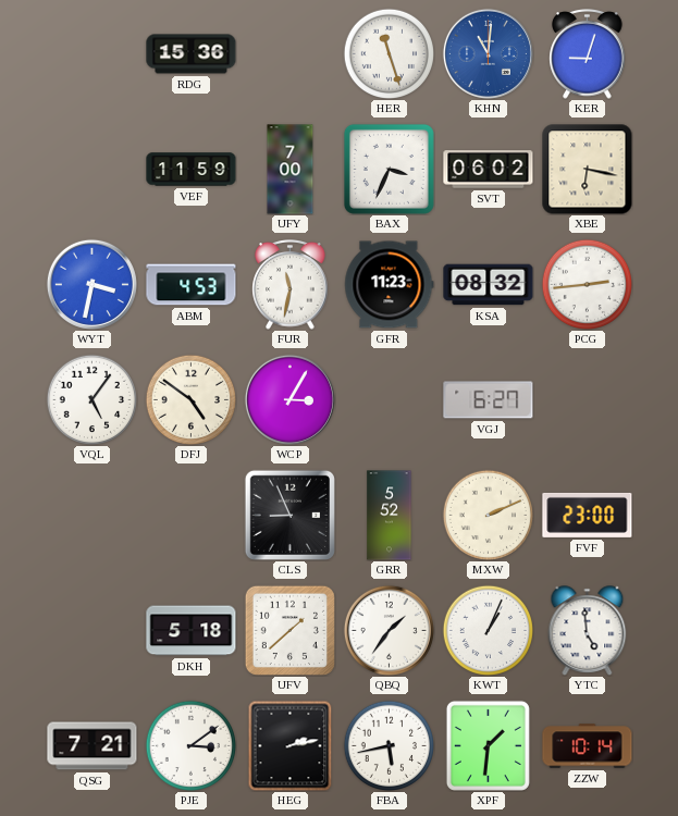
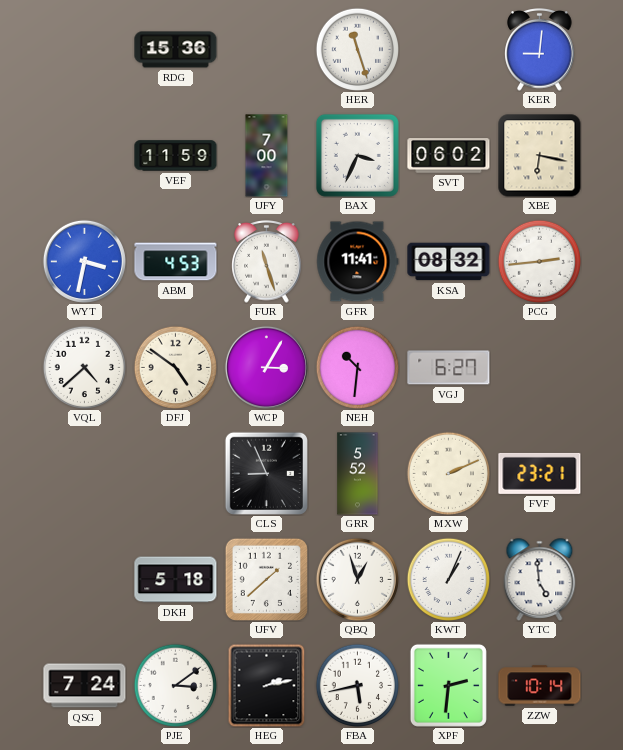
KHN: 11:01 -> none (488, 53)
KER: 9:03 -> 9:01 (540, 50)
FUR: 11:32 -> 11:27 (267, 262)
GFR: 11:23 -> 11:41 (358, 262)
VQL: 5:06 -> 4:38 (84, 367)
NEH: none -> 10:31 (357, 367)
FVF: 23:00 -> 23:21 (540, 473)
QBQ: 1:36 -> 12:57 (357, 579)
QSG: 7:21 -> 7:24 (85, 686)
XPF: 1:31 -> 2:31 (448, 685)
